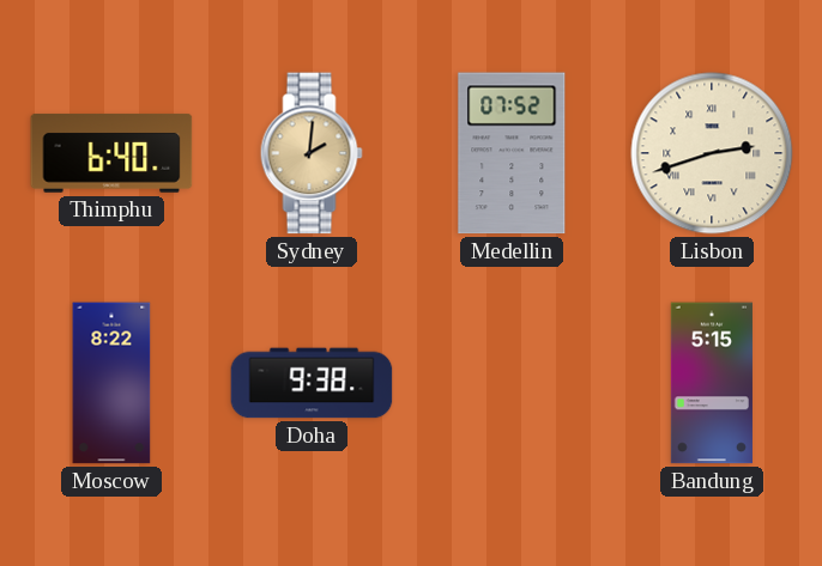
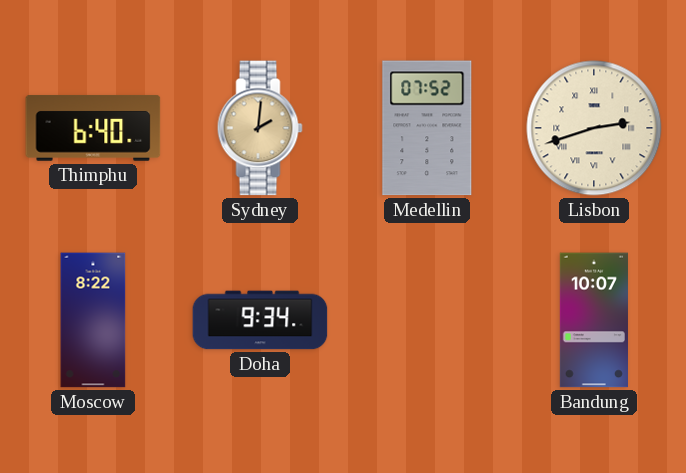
Doha: 9:38 -> 9:34 (260, 320)
Bandung: 5:15 -> 10:07 (594, 320)
